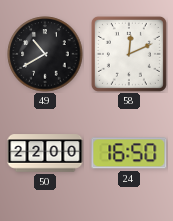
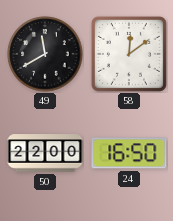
49: 10:40 -> 11:40 (45, 54)
58: 12:11 -> 12:09 (129, 54)
